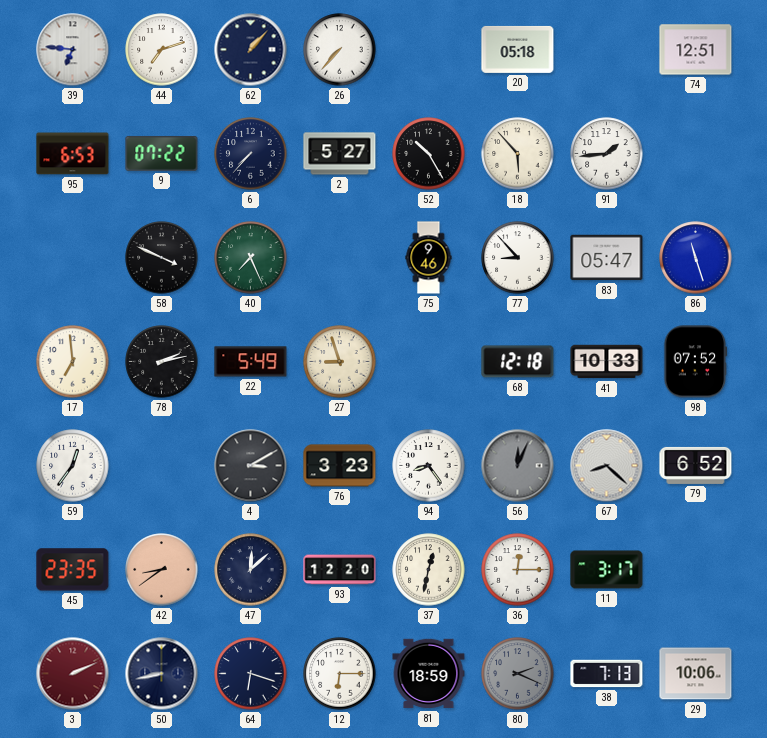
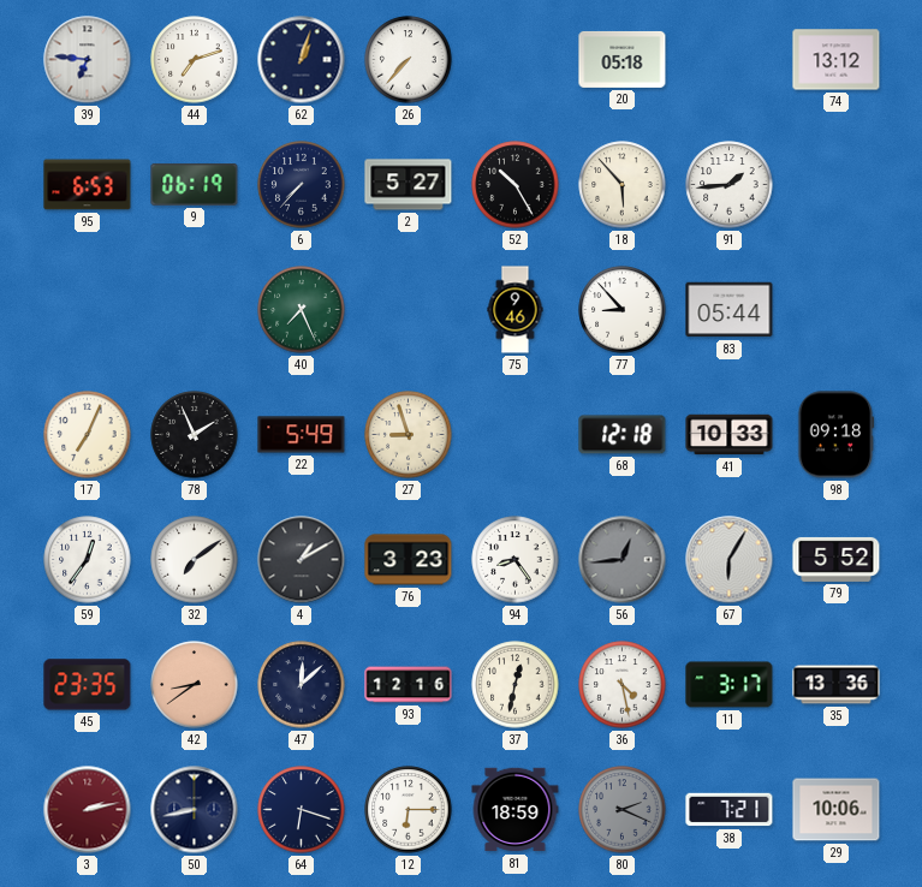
62: 1:07 -> 1:03 (302, 60)
74: 12:51 -> 13:12 (837, 60)
9: 07:22 -> 06:19 (195, 184)
58: 3:49 -> none (162, 258)
83: 05:47 -> 05:44 (730, 310)
86: 11:27 -> none (696, 258)
17: 6:59 -> 7:04 (88, 435)
78: 2:13 -> 1:56 (195, 435)
98: 07:52 -> 09:18 (837, 435)
32: none -> 7:09 (195, 560)
4: 3:10 -> 1:10 (302, 560)
56: 12:04 -> 12:44 (623, 560)
67: 8:22 -> 6:05 (730, 560)
79: 6:52 -> 5:52 (837, 559)
93: 12:20 -> 12:16 (409, 685)
36: 12:15 -> 4:28 (623, 685)
35: none -> 13:36 (837, 685)
3: 2:11 -> 2:13 (88, 810)
38: 7:13 -> 7:21 (730, 810)
